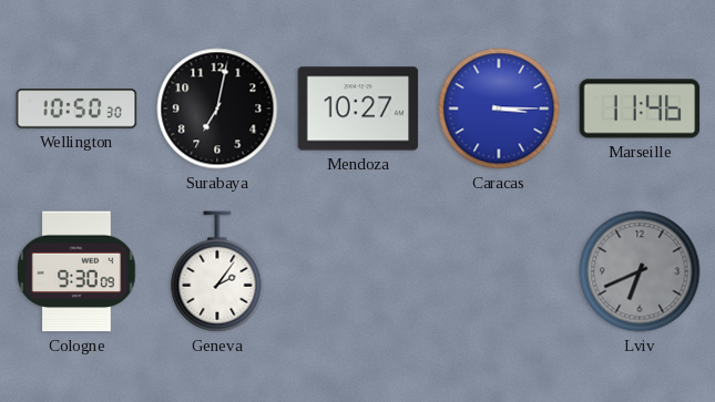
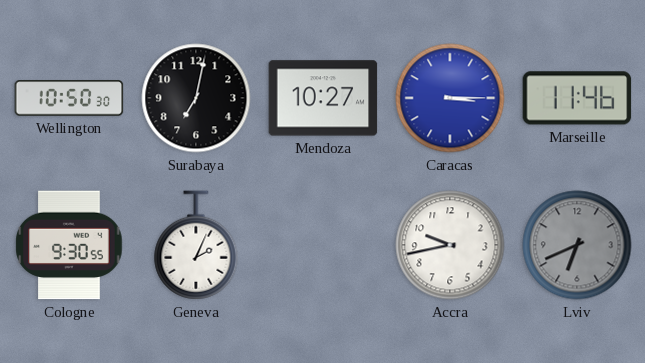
Cologne: 9:30:09 -> 9:30:55 (69, 245)
Geneva: 2:06 -> 2:04 (196, 245)
Accra: none -> 9:43 (450, 245)
